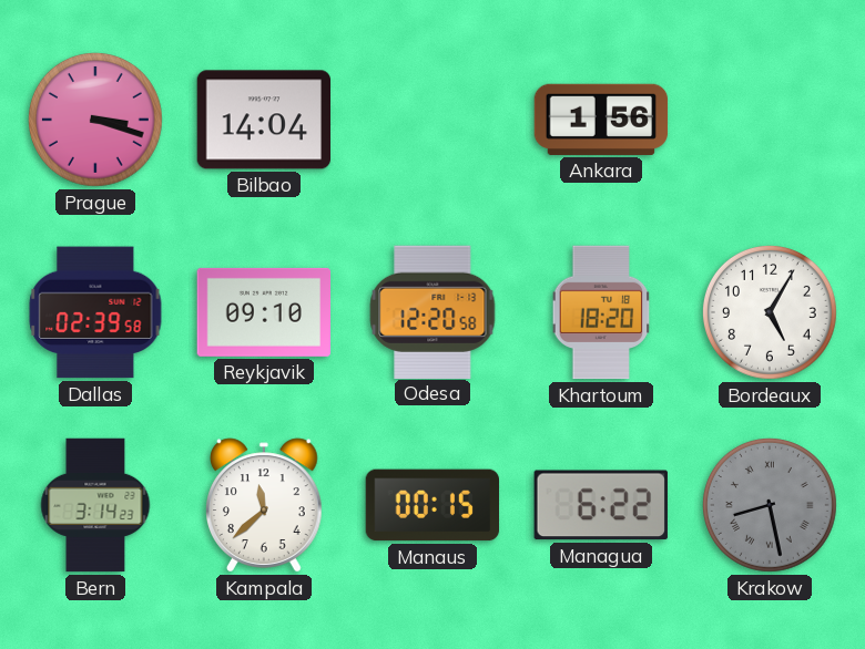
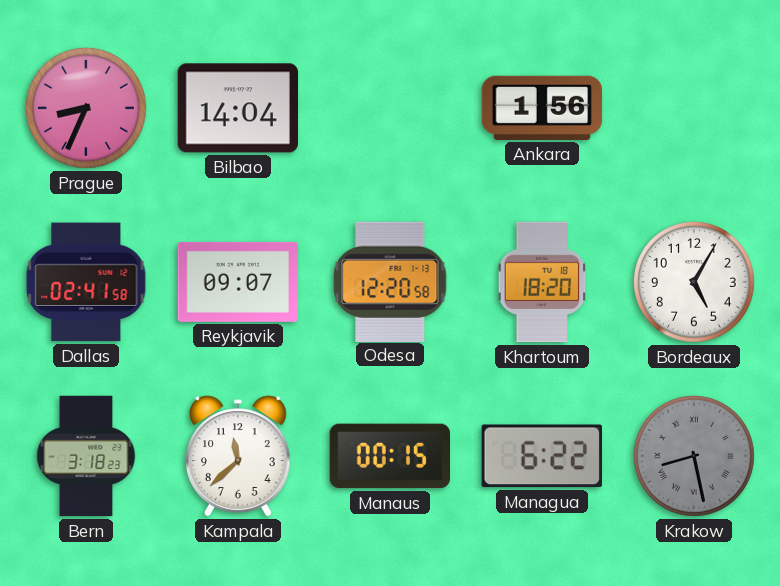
Prague: 3:18 -> 8:34 (86, 108)
Dallas: 02:39 -> 02:41 (86, 282)
Reykjavik: 09:10 -> 09:07 (238, 282)
Bern: 3:14 -> 3:18 (86, 456)
